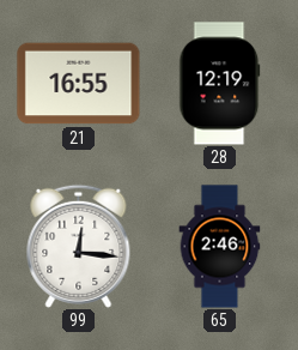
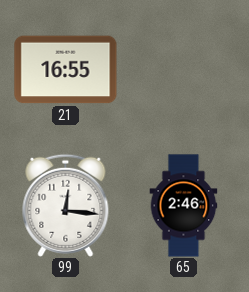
28: 12:19 -> none (220, 84)
